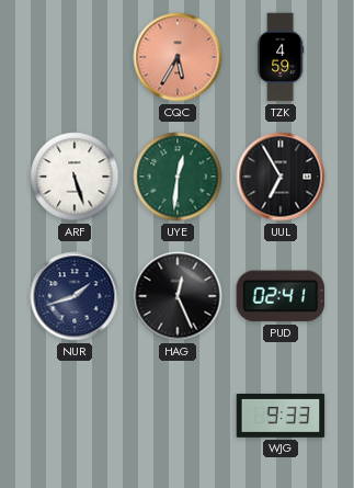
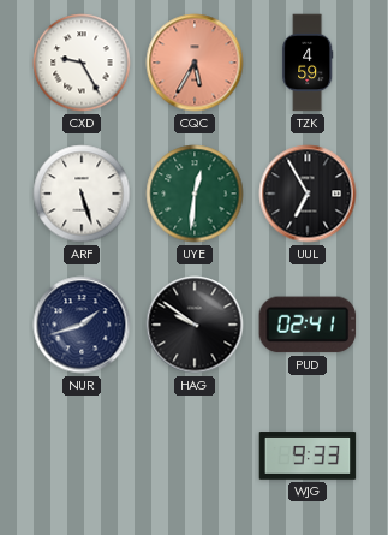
CXD: none -> 9:25 (82, 63)
HAG: 12:26 -> 9:51 (195, 325)
